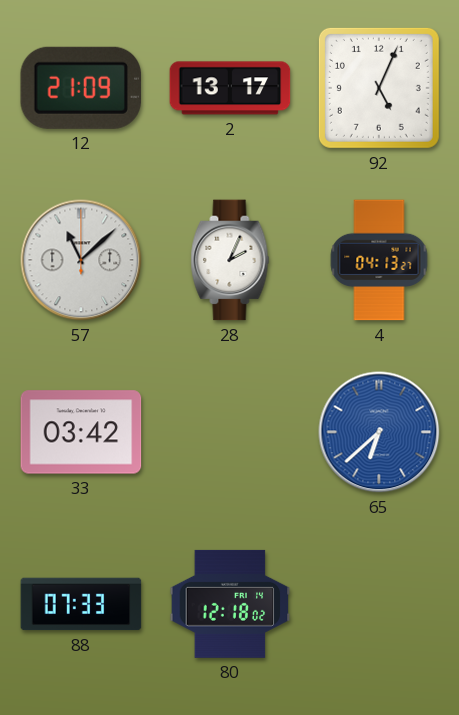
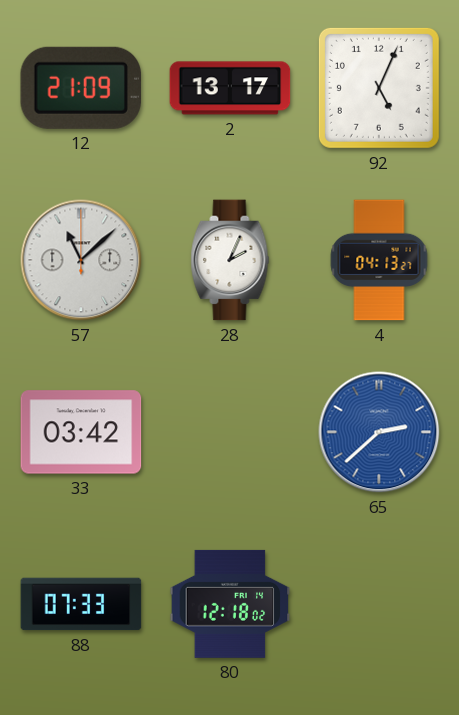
65: 6:38 -> 2:38 (379, 432)
